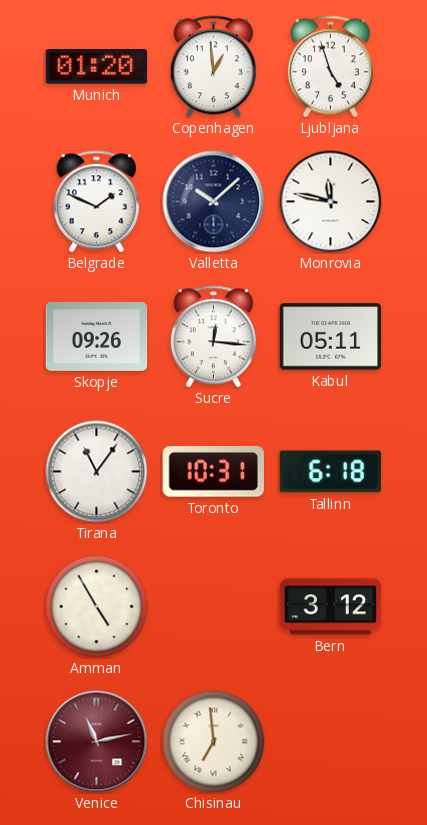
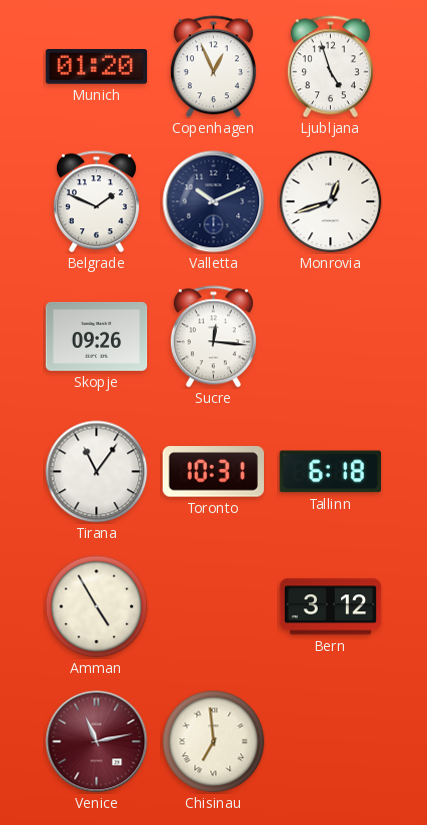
Copenhagen: 12:59 -> 12:56 (213, 67)
Valletta: 10:08 -> 10:11 (214, 202)
Monrovia: 11:47 -> 12:42 (331, 202)
Kabul: 05:11 -> none (331, 337)
